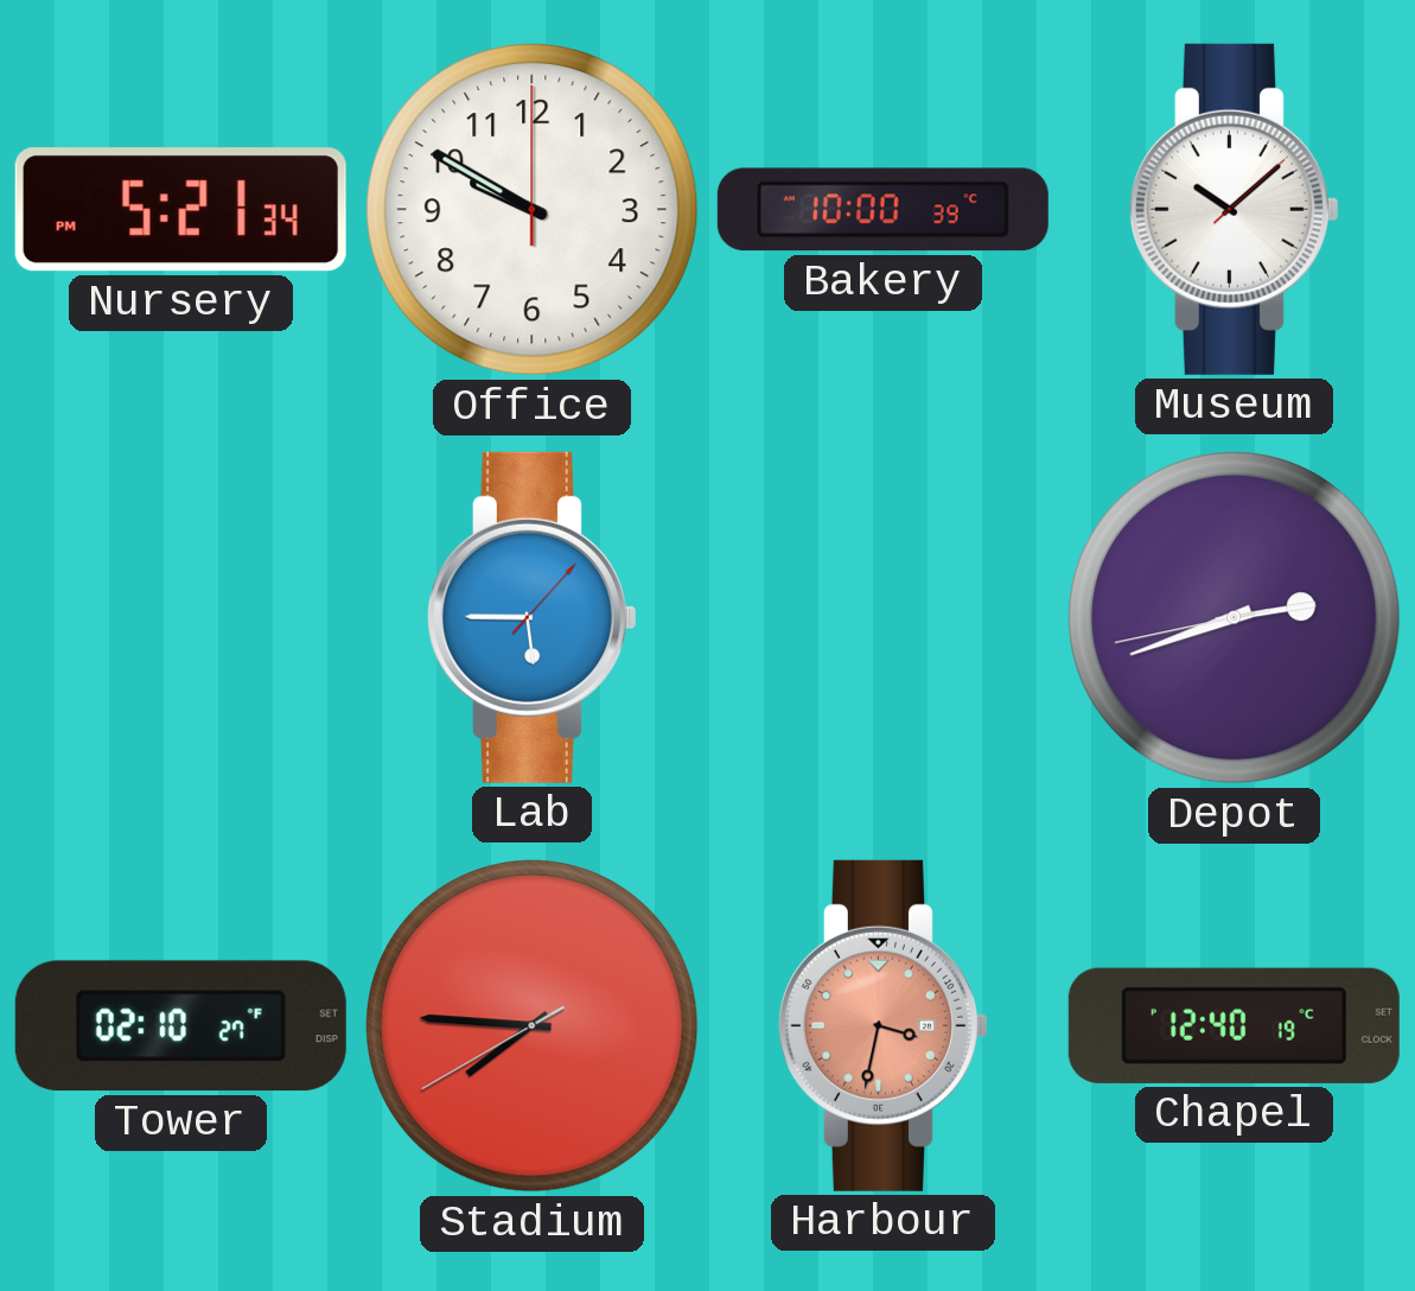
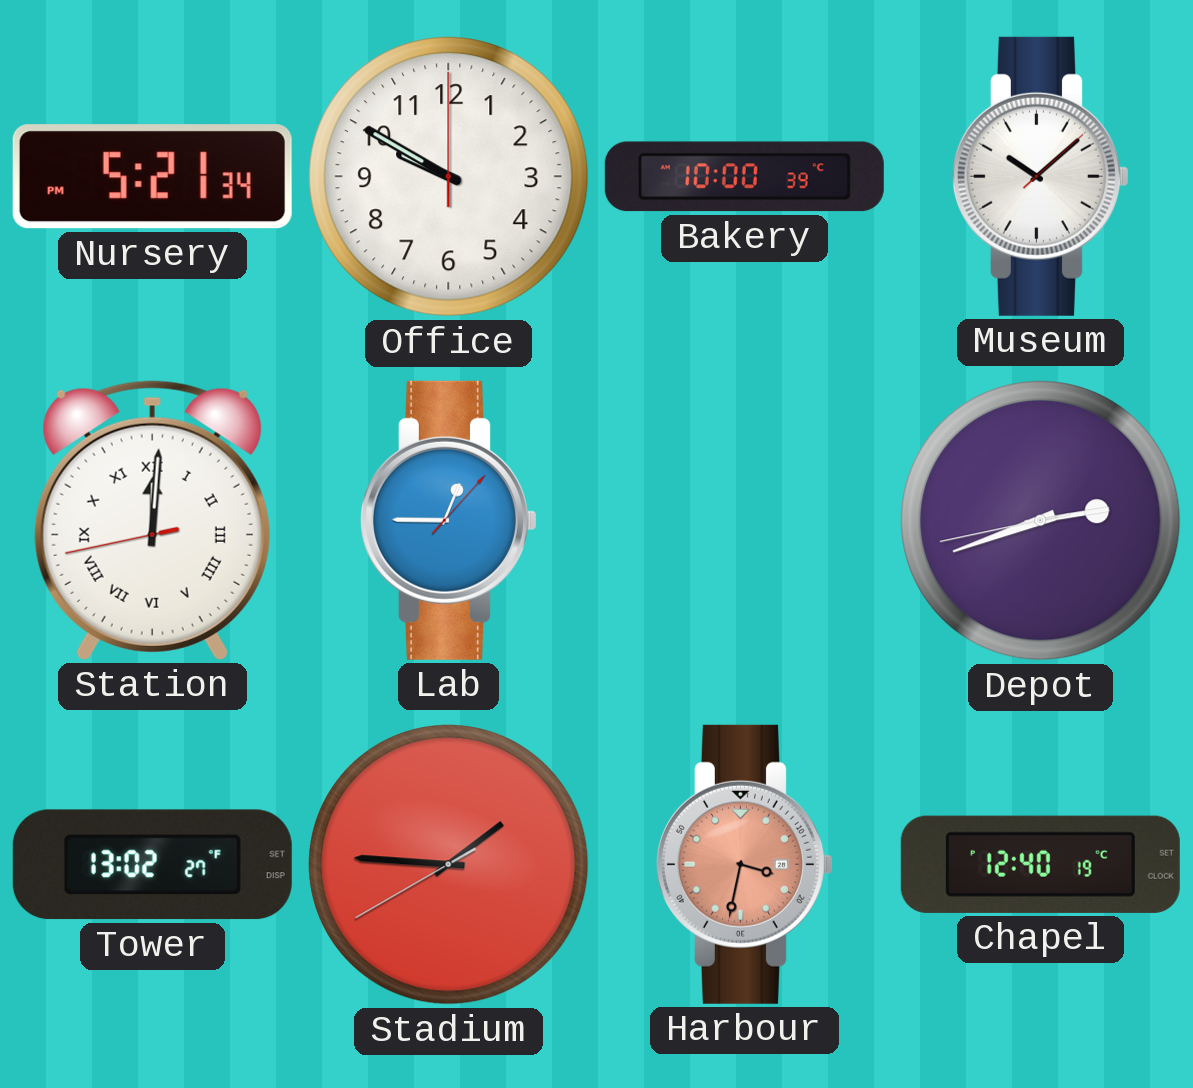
Station: none -> 12:00 (152, 520)
Lab: 5:45 -> 12:45 (448, 520)
Tower: 02:10 -> 13:02 (152, 865)
Stadium: 7:45 -> 1:45 (449, 865)
